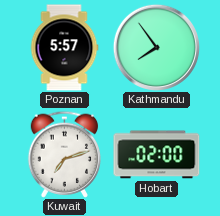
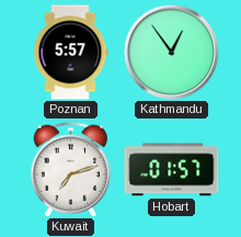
Kathmandu: 7:54 -> 12:54 (171, 52)
Hobart: 02:00 -> 01:57 (172, 170)
